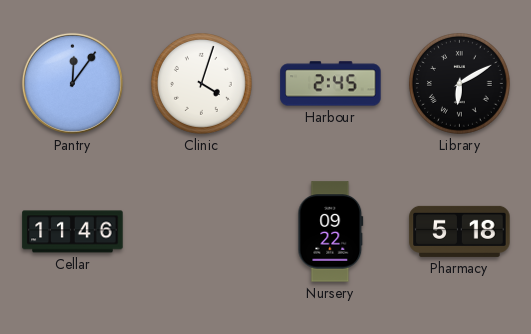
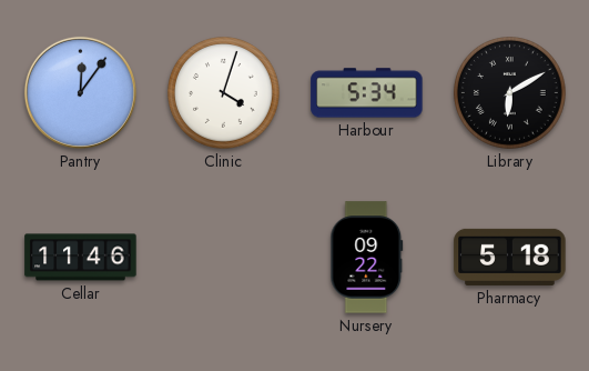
Harbour: 2:45 -> 5:34 (367, 93)
